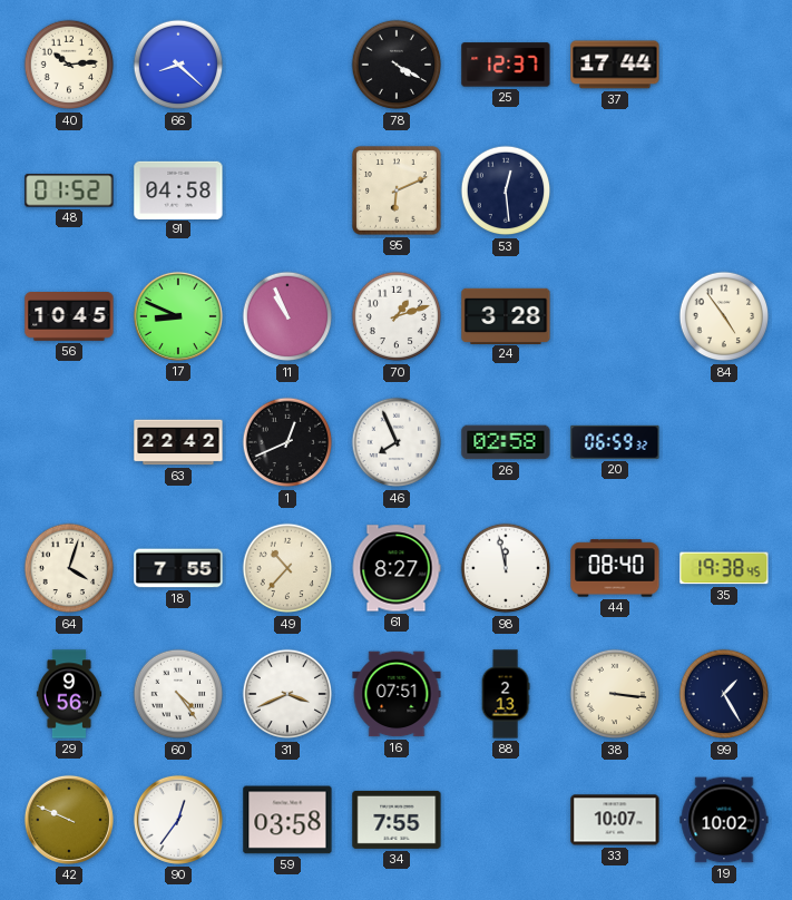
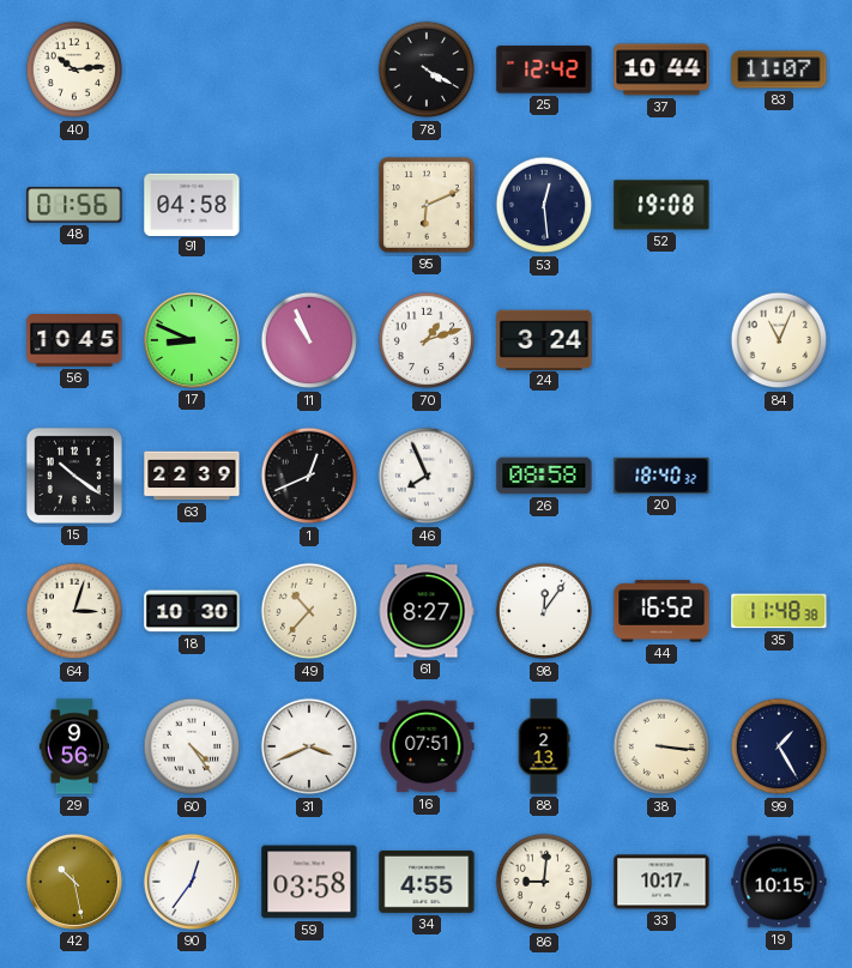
66: 8:22 -> none (178, 65)
25: 12:37 -> 12:42 (544, 69)
37: 17:44 -> 10:44 (661, 69)
83: none -> 11:07 (779, 69)
48: 01:52 -> 01:56 (74, 205)
52: none -> 19:08 (661, 205)
24: 3:28 -> 3:24 (544, 339)
84: 4:54 -> 11:04 (779, 340)
15: none -> 10:21 (74, 476)
63: 22:42 -> 22:39 (192, 476)
26: 02:58 -> 08:58 (544, 476)
20: 06:59 -> 18:40 (661, 476)
64: 4:03 -> 3:03 (74, 611)
18: 7:55 -> 10:30 (192, 611)
98: 11:58 -> 12:06 (544, 611)
44: 08:40 -> 16:52 (661, 611)
35: 19:38 -> 11:48 (779, 611)
42: 9:49 -> 10:28 (74, 882)
34: 7:55 -> 4:55 (427, 882)
86: none -> 9:01 (544, 882)
33: 10:07 -> 10:17 (661, 882)
19: 10:02 -> 10:15 (779, 882)
